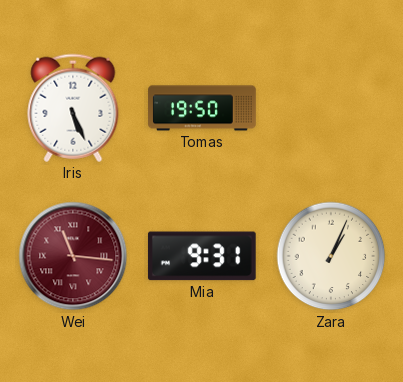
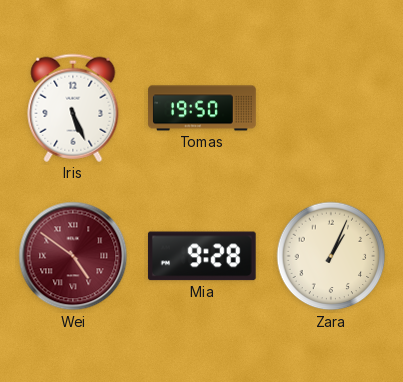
Wei: 11:16 -> 4:51 (73, 256)
Mia: 9:31 -> 9:28 (202, 256)
